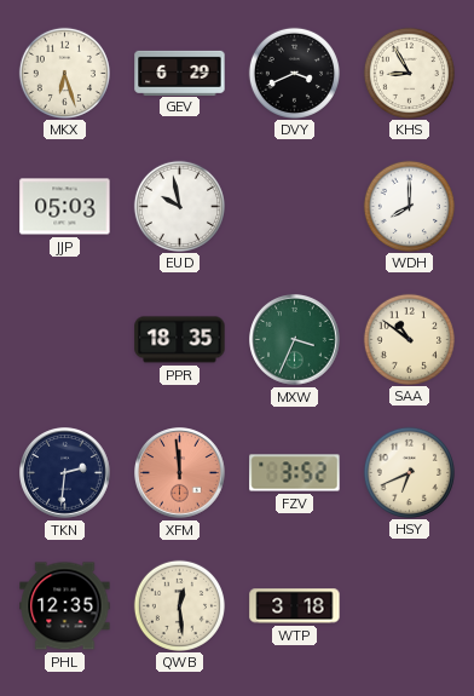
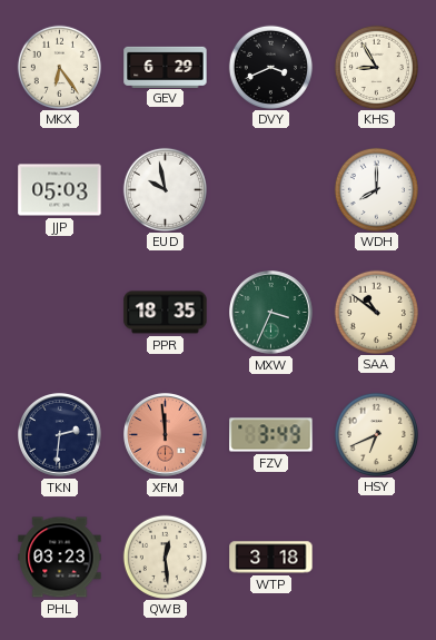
MKX: 6:27 -> 6:24 (59, 67)
FZV: 3:52 -> 3:49 (271, 435)
PHL: 12:35 -> 03:23 (60, 558)
